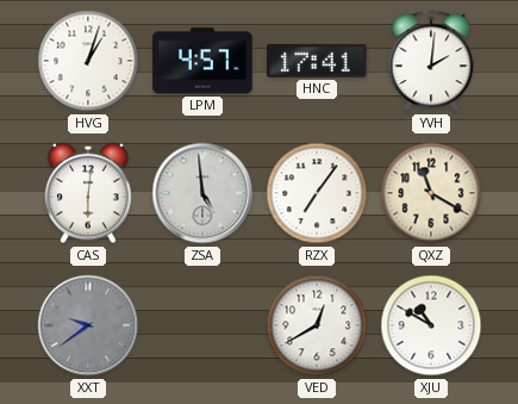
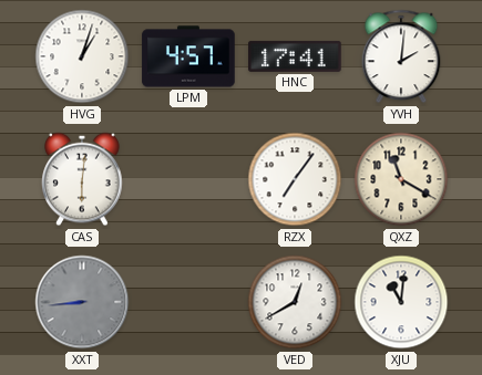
ZSA: 4:59 -> none (202, 193)
XXT: 9:39 -> 8:44 (82, 302)
XJU: 10:50 -> 11:01 (401, 302)
